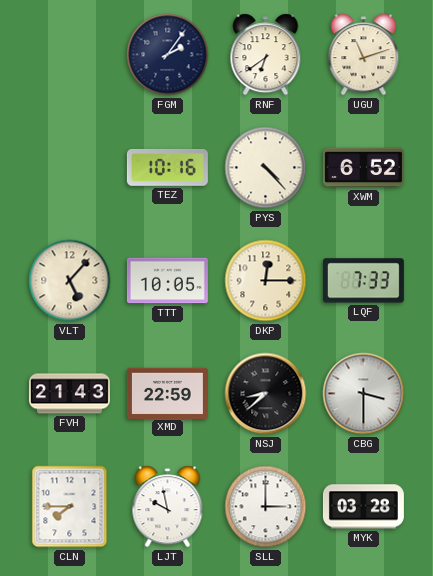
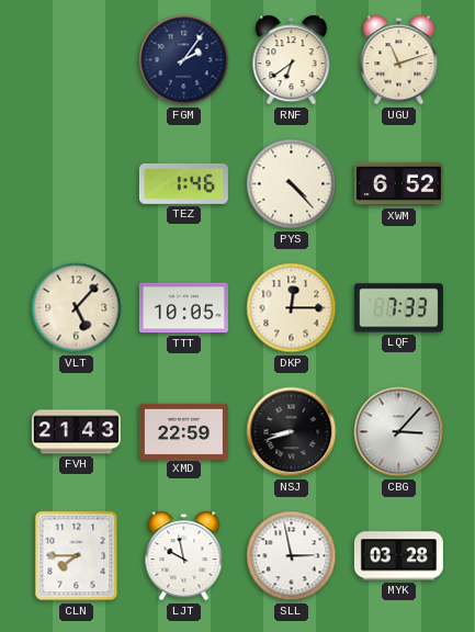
TEZ: 10:16 -> 1:46 (183, 184)
NSJ: 8:38 -> 8:42 (292, 432)
CBG: 3:30 -> 3:07 (399, 432)
SLL: 3:00 -> 2:58 (292, 556)
